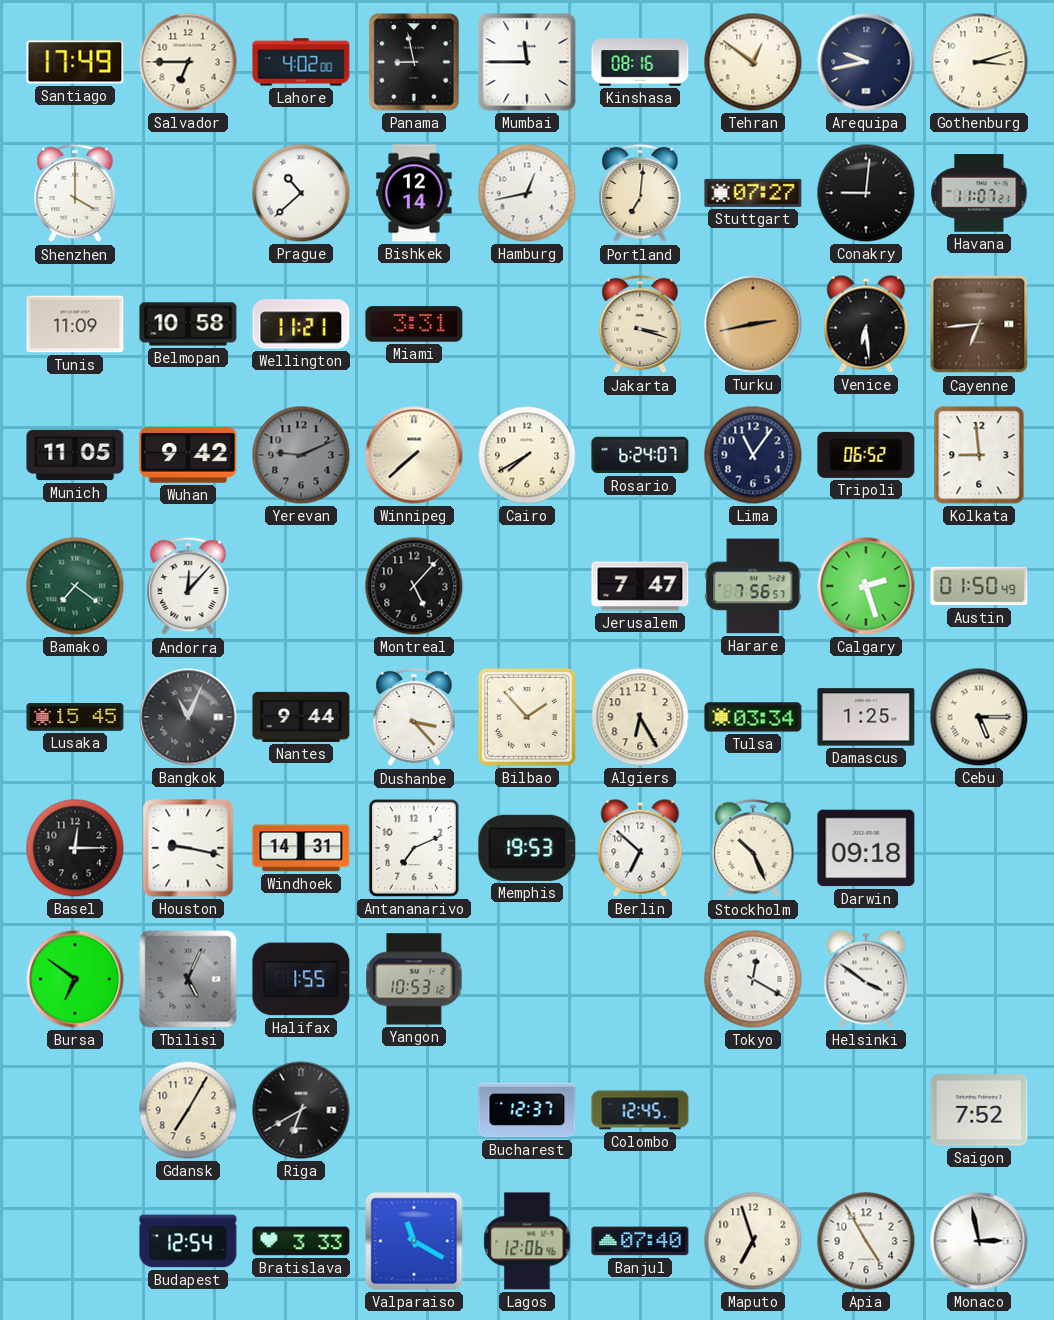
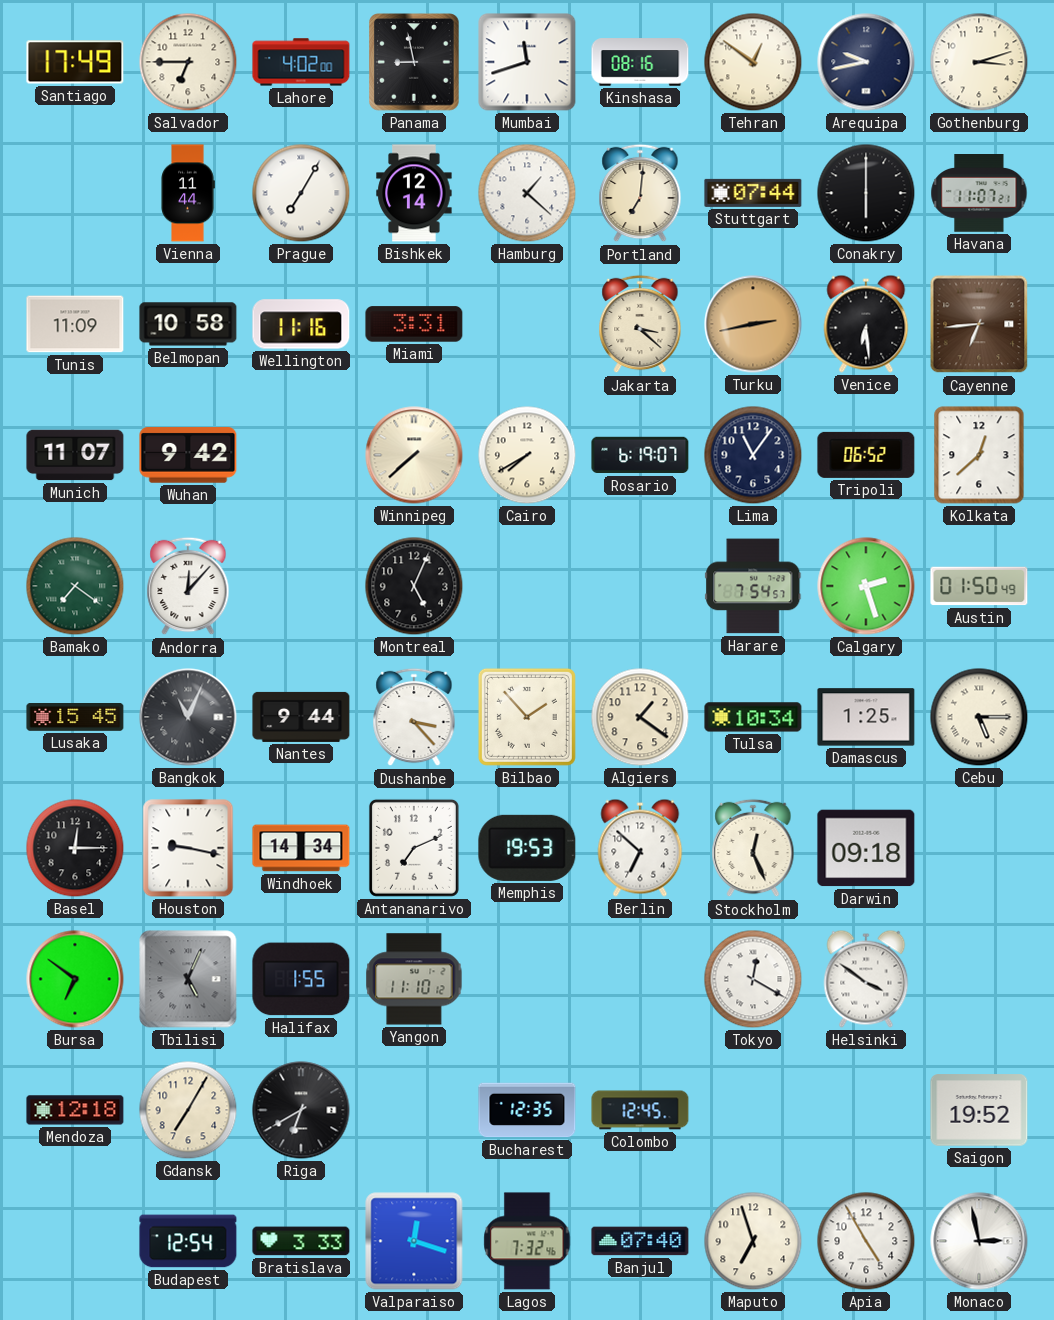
Mumbai: 11:45 -> 11:42 (527, 62)
Shenzhen: 4:00 -> none (75, 193)
Vienna: none -> 11:44 (188, 193)
Prague: 10:38 -> 7:05 (301, 193)
Hamburg: 12:43 -> 1:22 (527, 193)
Stuttgart: 07:27 -> 07:44 (753, 193)
Conakry: 9:01 -> 6:00 (866, 193)
Wellington: 11:21 -> 11:16 (301, 324)
Jakarta: 3:18 -> 3:22 (640, 324)
Munich: 11:05 -> 11:07 (75, 455)
Yerevan: 9:11 -> none (301, 455)
Rosario: 6:24 -> 6:19 (640, 455)
Kolkata: 8:59 -> 12:38 (979, 455)
Montreal: 5:07 -> 5:04 (414, 586)
Jerusalem: 7:47 -> none (640, 586)
Harare: 7:56 -> 7:54 (753, 586)
Algiers: 6:25 -> 1:21 (640, 717)
Tulsa: 03:34 -> 10:34 (753, 717)
Windhoek: 14:31 -> 14:34 (301, 848)
Stockholm: 10:26 -> 12:26 (753, 848)
Yangon: 10:53 -> 11:10 (414, 979)
Mendoza: none -> 12:18 (75, 1110)
Bucharest: 12:37 -> 12:35 (527, 1110)
Saigon: 7:52 -> 19:52 (979, 1110)
Valparaiso: 11:20 -> 12:18 (414, 1241)
Lagos: 12:06 -> 7:32 (527, 1241)
